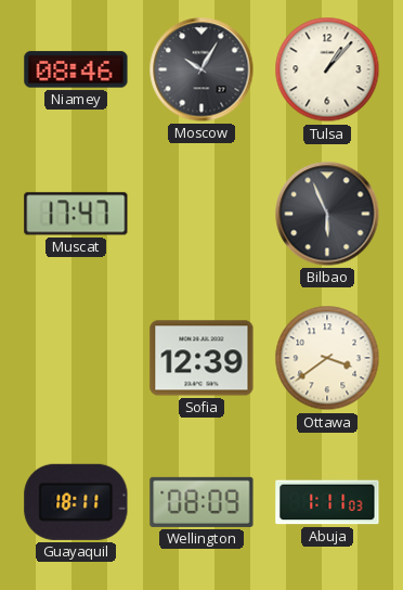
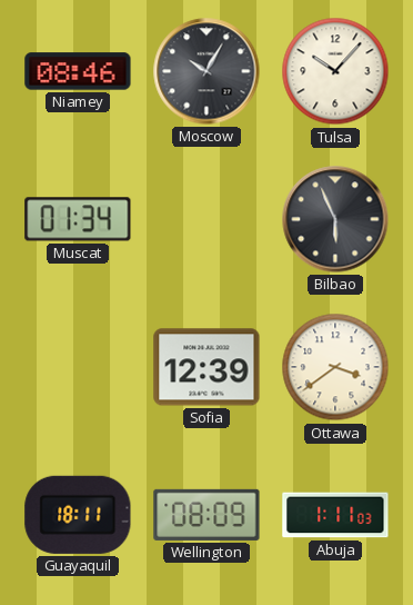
Tulsa: 1:07 -> 10:07 (335, 71)
Muscat: 17:47 -> 01:34 (78, 219)
